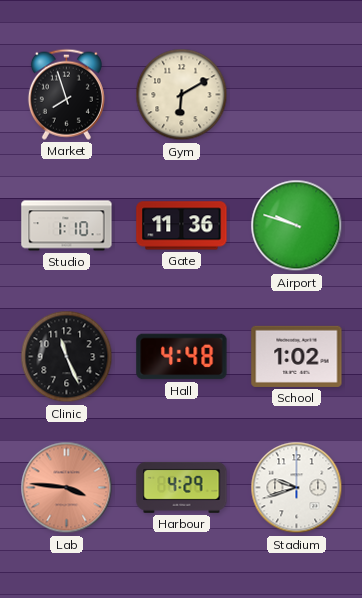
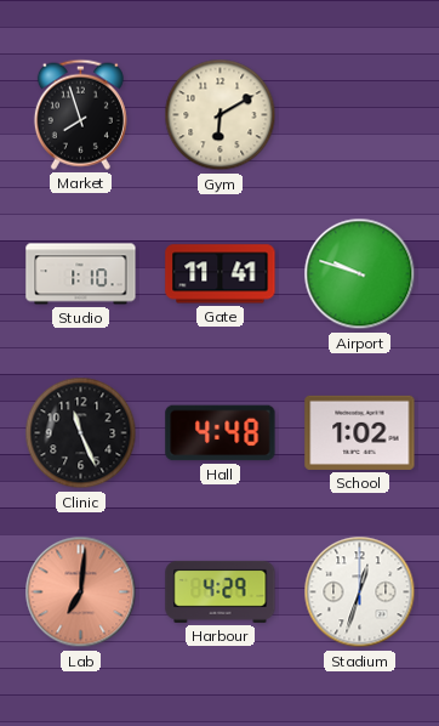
Gate: 11:36 -> 11:41 (221, 274)
Lab: 3:46 -> 7:01 (81, 592)
Stadium: 9:42 -> 12:33 (360, 592)
